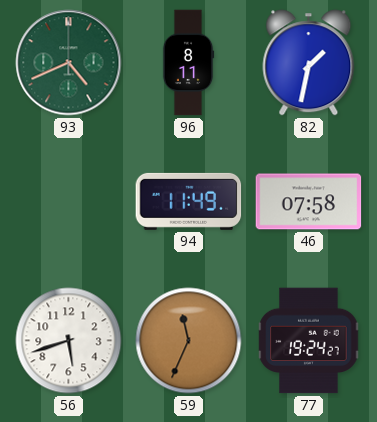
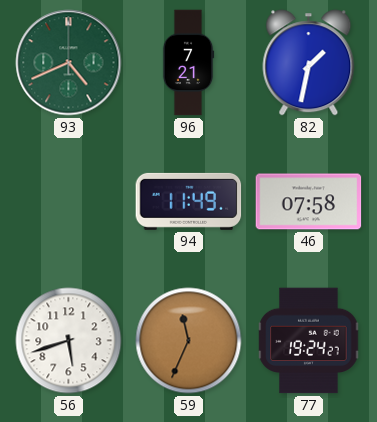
96: 8:11 -> 7:21 (188, 63)
